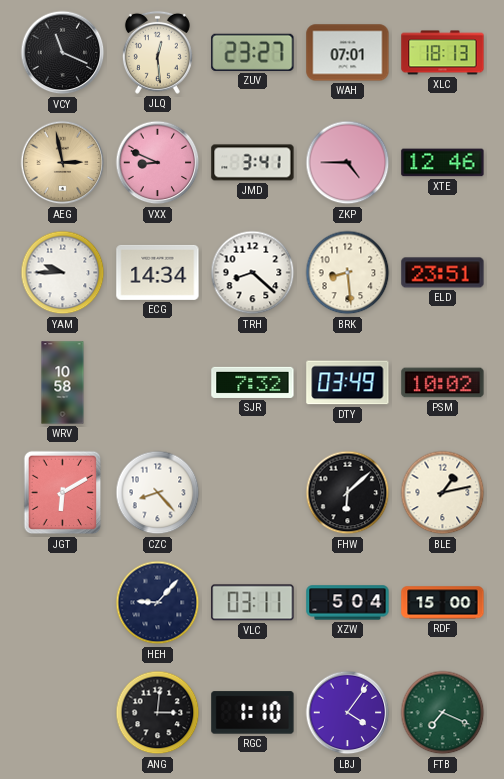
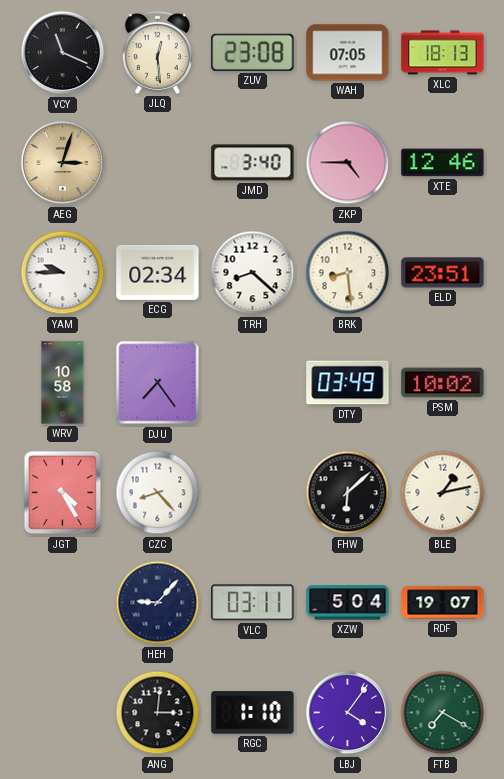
ZUV: 23:27 -> 23:08 (253, 52)
WAH: 07:01 -> 07:05 (348, 53)
AEG: 2:58 -> 3:03 (63, 163)
VXX: 8:49 -> none (158, 163)
JMD: 3:41 -> 3:40 (253, 163)
ECG: 14:34 -> 02:34 (158, 272)
DJU: none -> 7:24 (158, 383)
SJR: 7:32 -> none (253, 382)
JGT: 6:10 -> 4:25 (63, 493)
RDF: 15:00 -> 19:07 (443, 603)
FTB: 7:19 -> 7:20 (443, 713)
